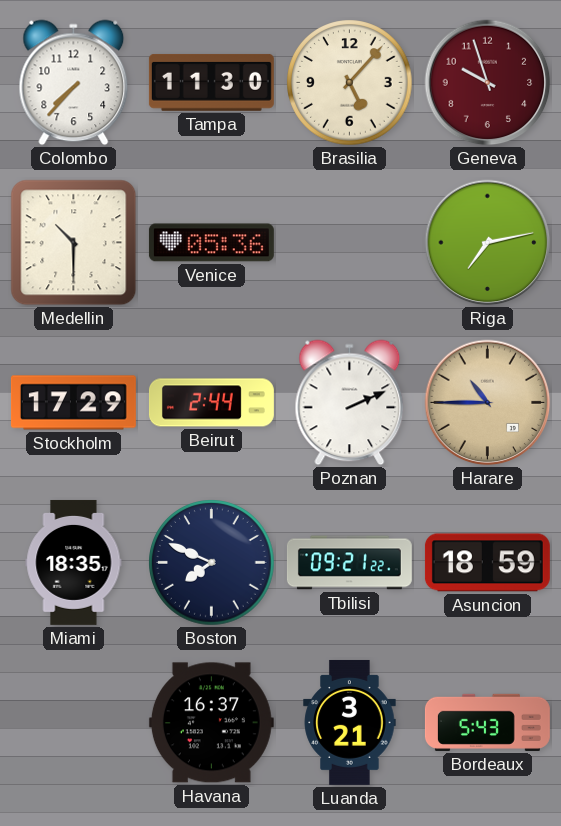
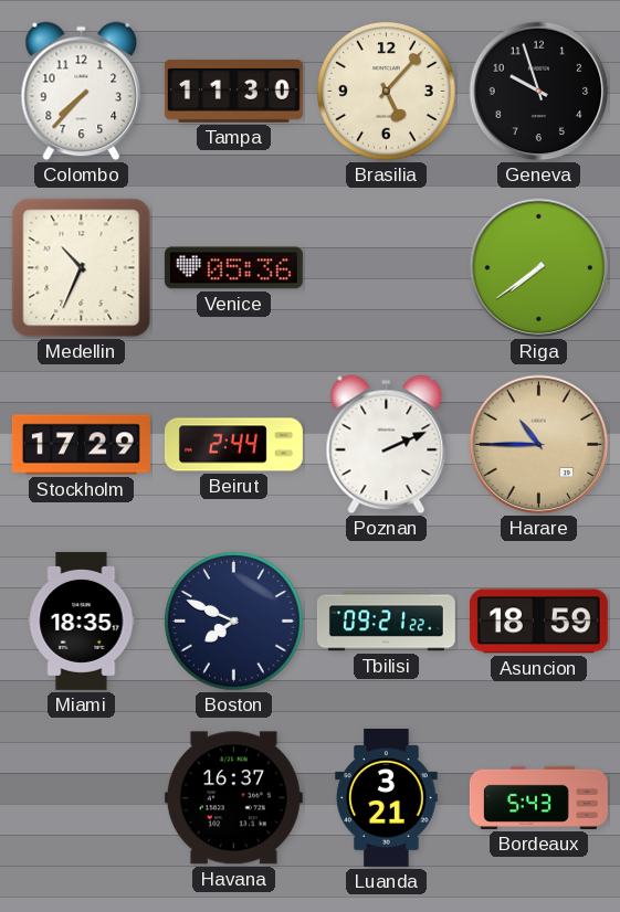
Geneva dial: burgundy -> black (539, 92)
Medellin: 10:30 -> 10:34 (82, 268)
Riga: 7:13 -> 7:39 (539, 268)
